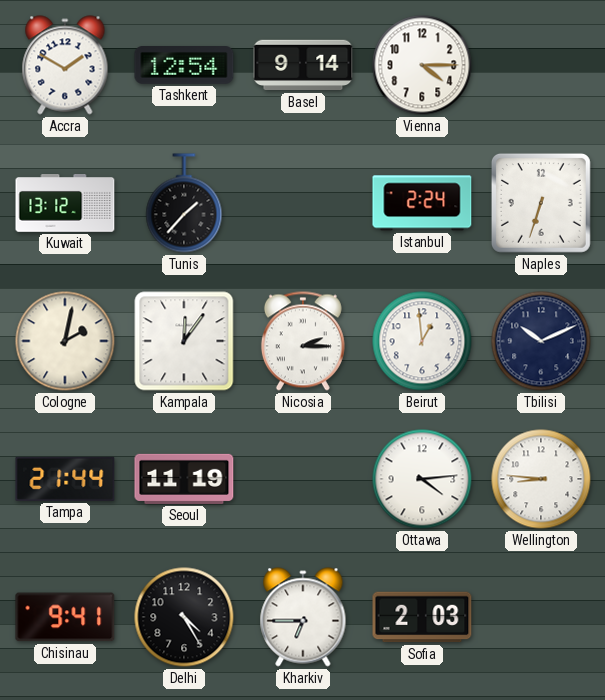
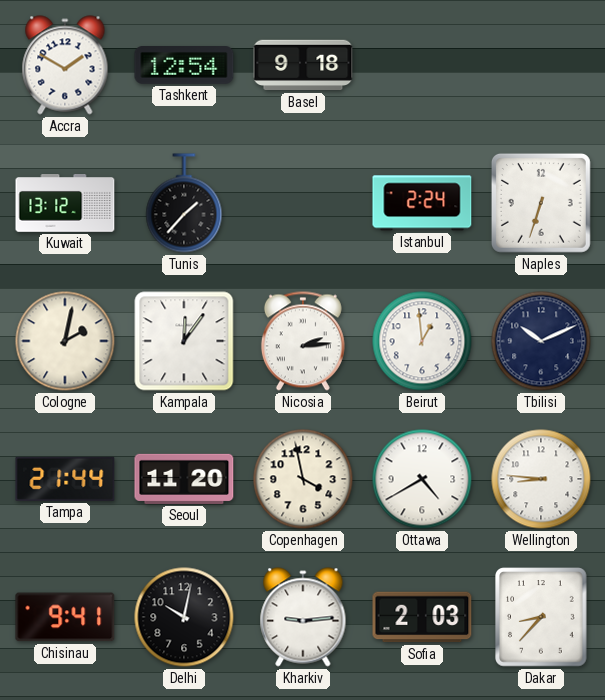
Basel: 9:14 -> 9:18 (303, 65)
Vienna: 4:15 -> none (422, 65)
Nicosia: 2:15 -> 2:14 (303, 341)
Seoul: 11:19 -> 11:20 (184, 479)
Copenhagen: none -> 3:58 (303, 479)
Ottawa: 4:14 -> 4:40 (422, 479)
Delhi: 4:25 -> 10:02 (184, 617)
Kharkiv: 6:45 -> 9:14 (303, 617)
Dakar: none -> 8:37 (542, 617)
